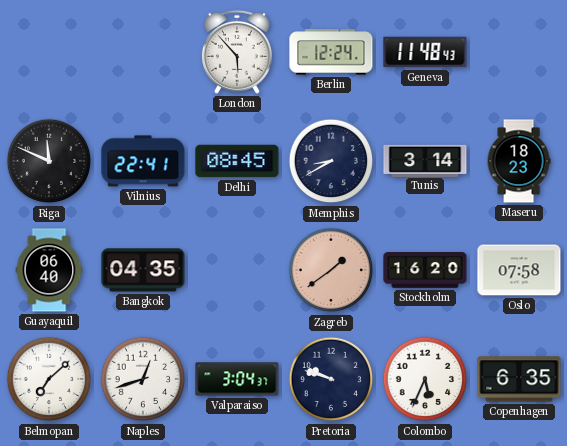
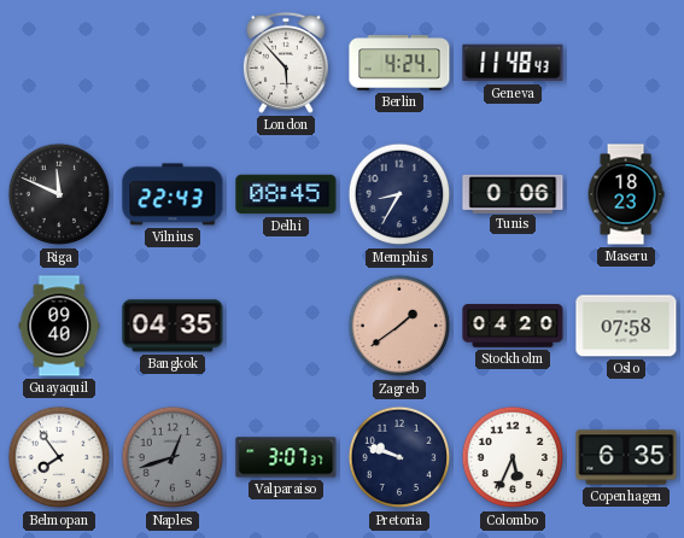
Berlin: 12:24 -> 4:24 (399, 63)
Vilnius: 22:41 -> 22:43 (173, 194)
Memphis: 8:40 -> 8:35 (399, 194)
Tunis: 3:14 -> 0:06 (513, 193)
Guayaquil: 06:40 -> 09:40 (59, 326)
Stockholm: 16:20 -> 04:20 (513, 326)
Belmopan: 7:08 -> 7:54 (59, 457)
Naples dial: white -> grey (173, 457)
Valparaiso: 3:04 -> 3:07 (286, 457)
